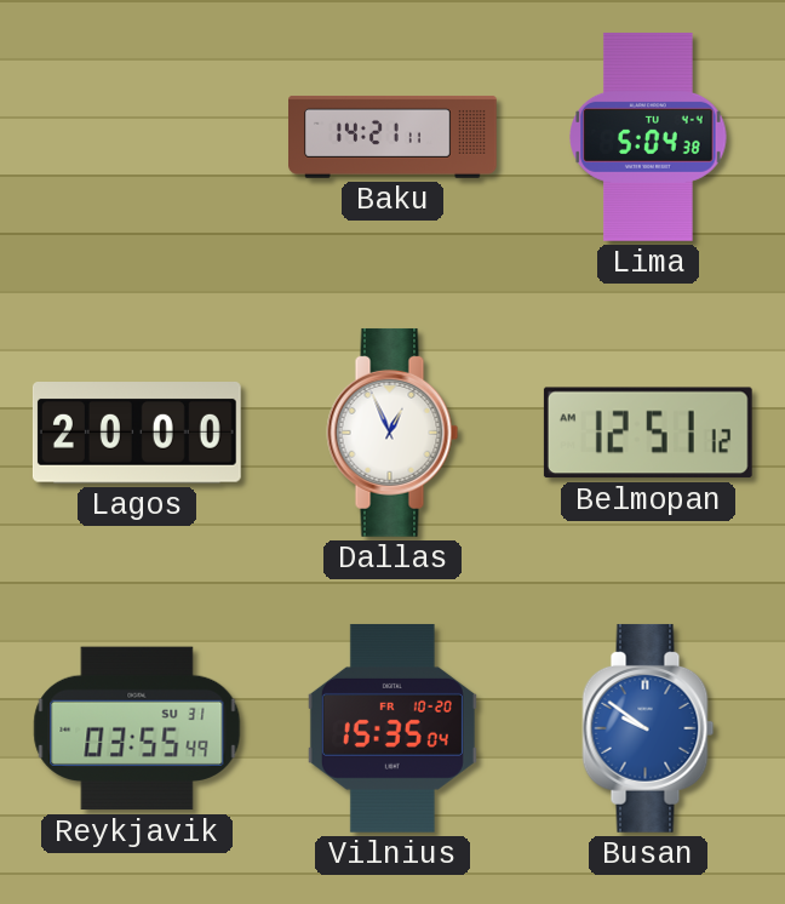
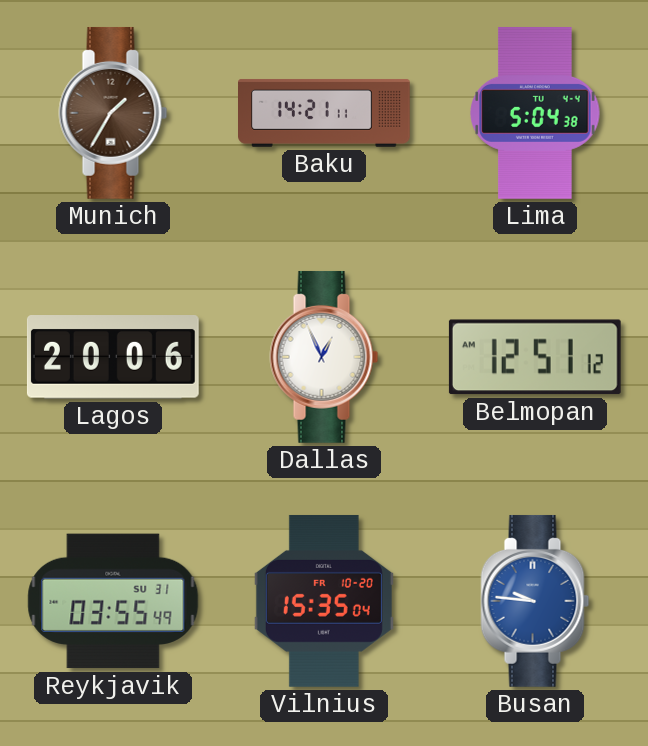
Munich: none -> 1:35 (113, 113)
Lagos: 20:00 -> 20:06 (113, 358)
Busan: 9:51 -> 9:46 (535, 601)
